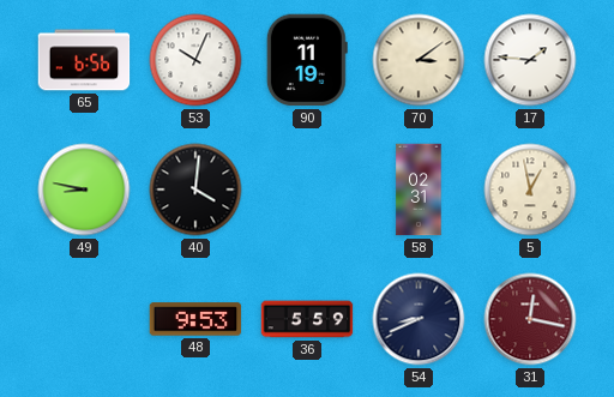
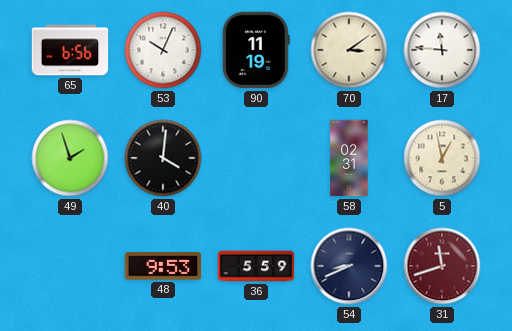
17: 1:46 -> 11:46 (442, 50)
49: 8:47 -> 1:57 (70, 158)
31: 12:17 -> 11:42 (442, 266)
